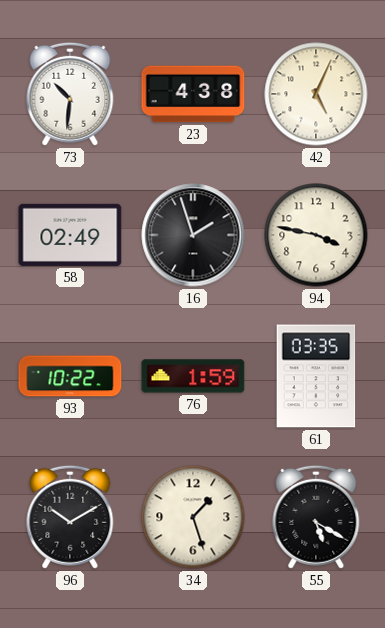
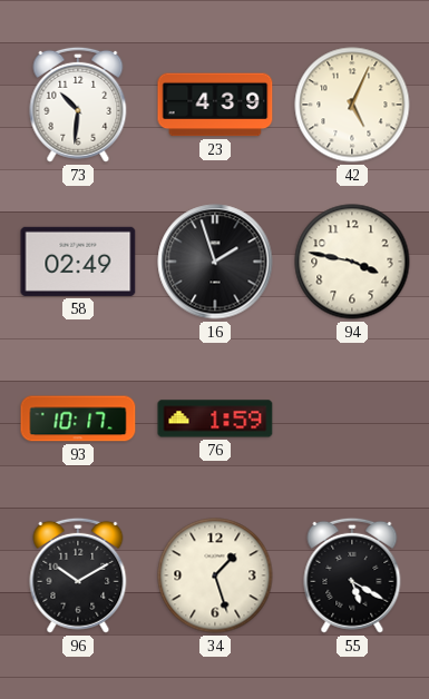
23: 4:38 -> 4:39 (215, 105)
93: 10:22 -> 10:17 (78, 419)
61: 03:35 -> none (316, 376)
